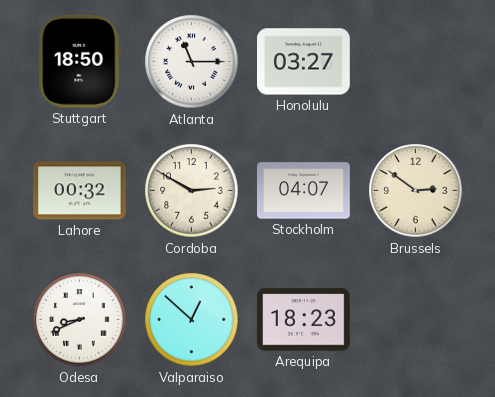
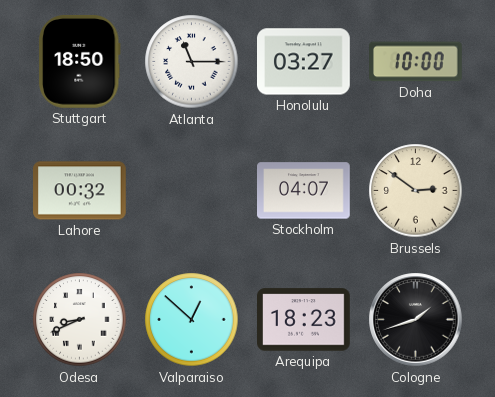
Doha: none -> 10:00 (416, 62)
Cordoba: 2:50 -> none (192, 191)
Cologne: none -> 1:42 (416, 320)
